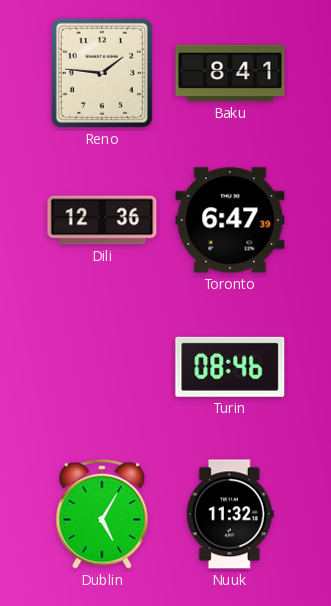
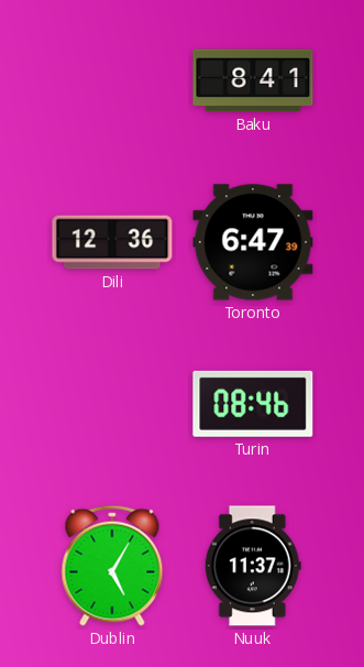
Reno: 1:46 -> none (102, 73)
Nuuk: 11:32 -> 11:37 (253, 566)
